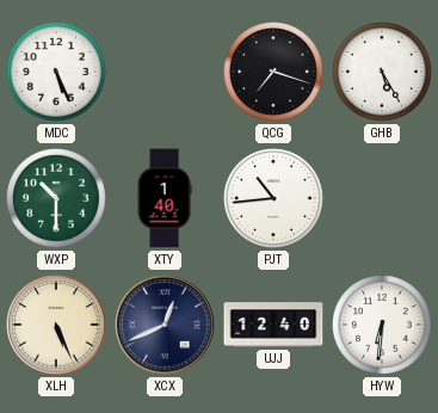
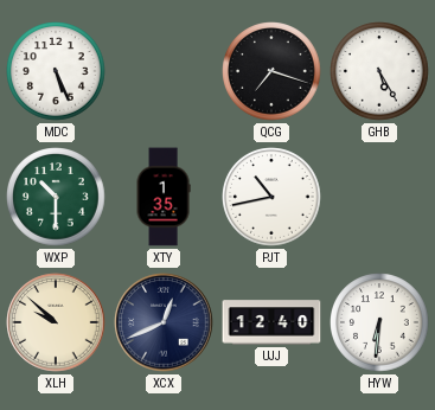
XTY: 1:40 -> 1:35 (164, 197)
PJT: 10:44 -> 10:43 (271, 197)
XLH: 5:26 -> 9:52 (56, 322)
